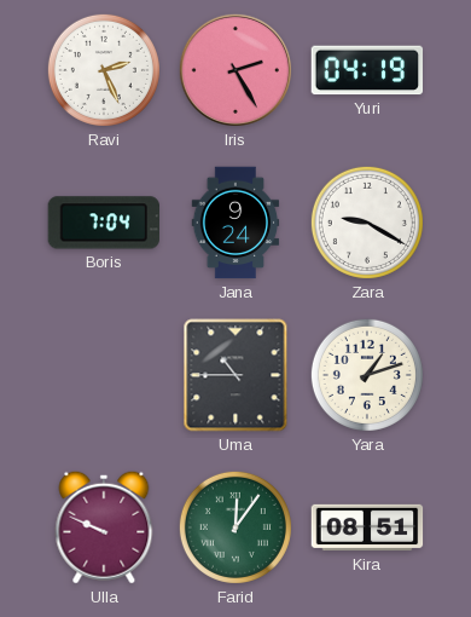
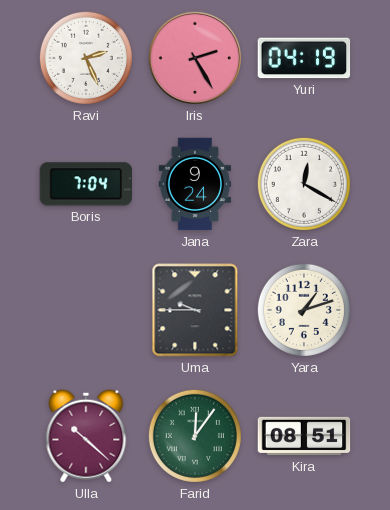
Zara: 9:20 -> 12:20 (304, 184)
Uma: 10:45 -> 9:45 (195, 310)
Ulla: 9:49 -> 10:22 (86, 436)
